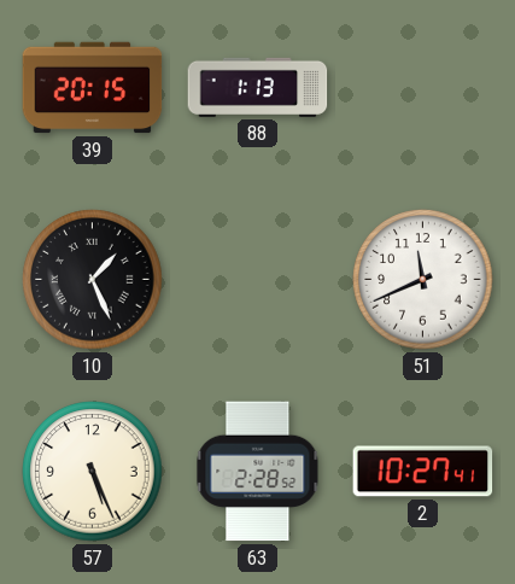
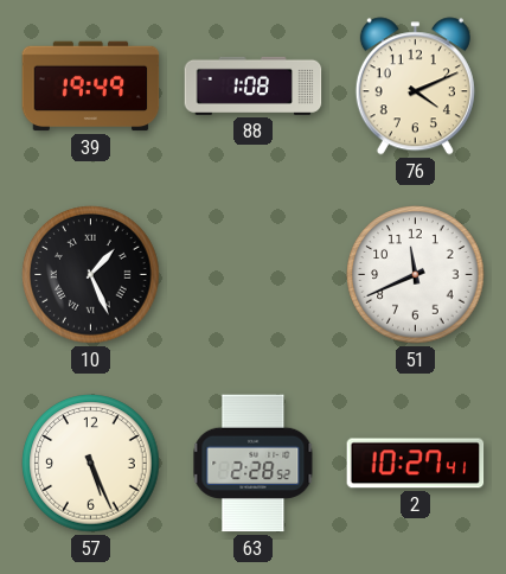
39: 20:15 -> 19:49 (91, 87)
88: 1:13 -> 1:08 (254, 85)
76: none -> 4:11 (415, 87)
